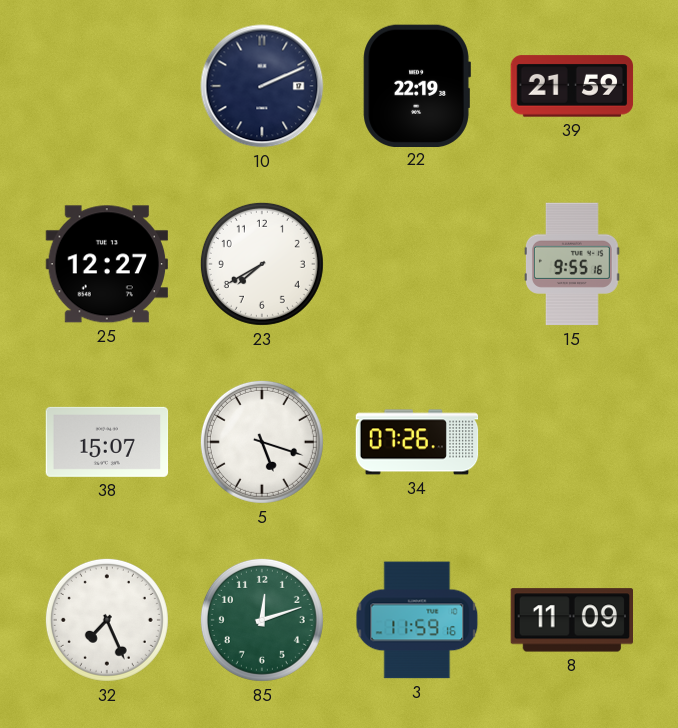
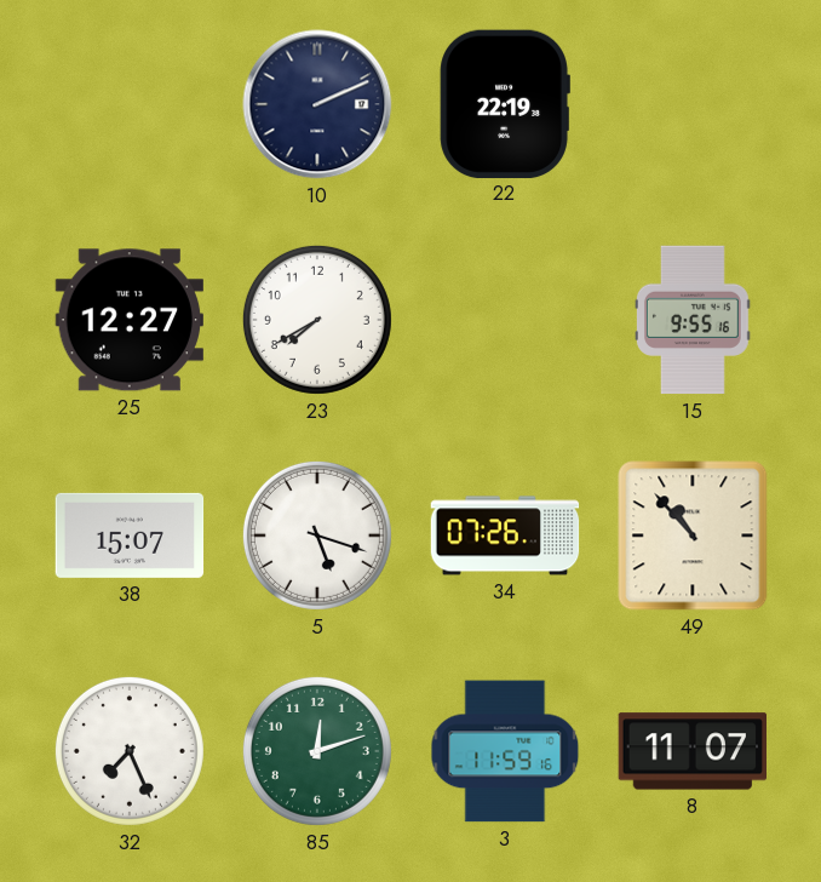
39: 21:59 -> none (572, 86)
49: none -> 10:53 (693, 535)
8: 11:09 -> 11:07 (691, 751)
